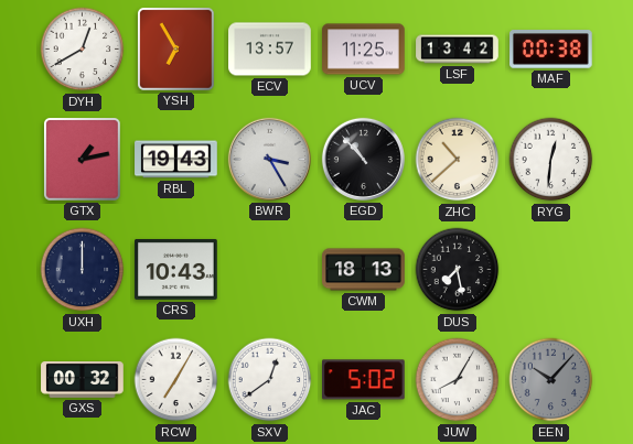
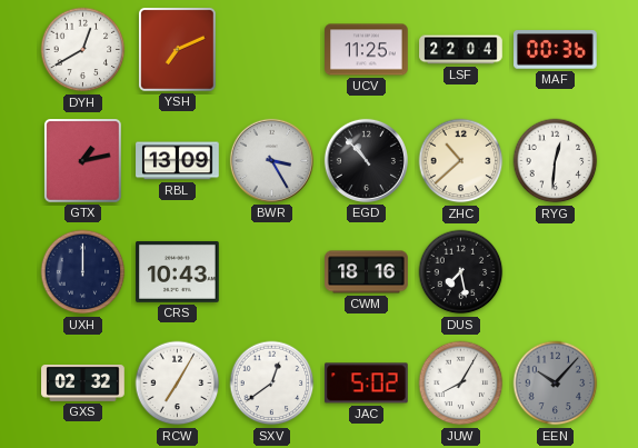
YSH: 6:55 -> 7:11 (178, 50)
ECV: 13:57 -> none (270, 50)
LSF: 13:42 -> 22:04 (461, 50)
MAF: 00:38 -> 00:36 (556, 50)
RBL: 19:43 -> 13:09 (178, 161)
CWM: 18:13 -> 18:16 (367, 272)
GXS: 00:32 -> 02:32 (83, 384)
